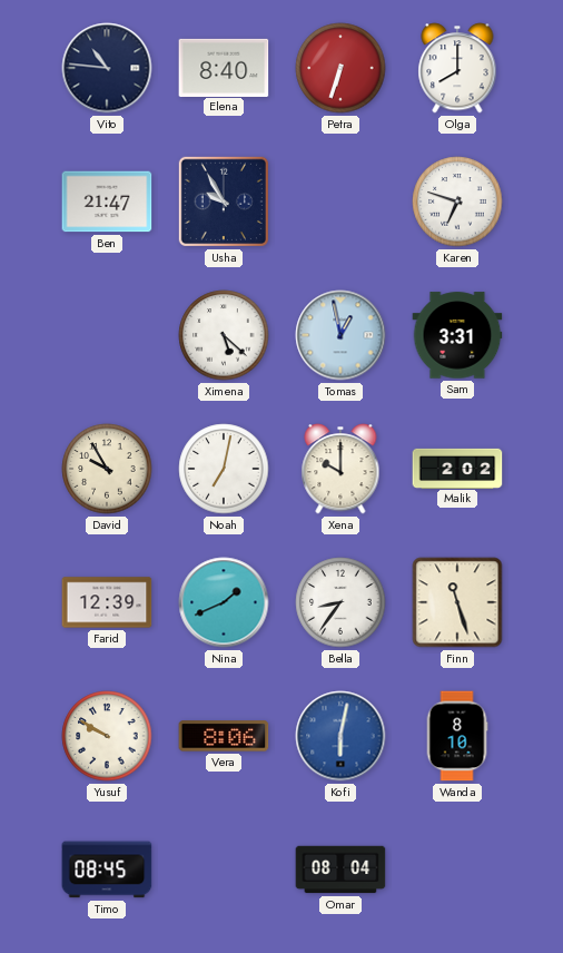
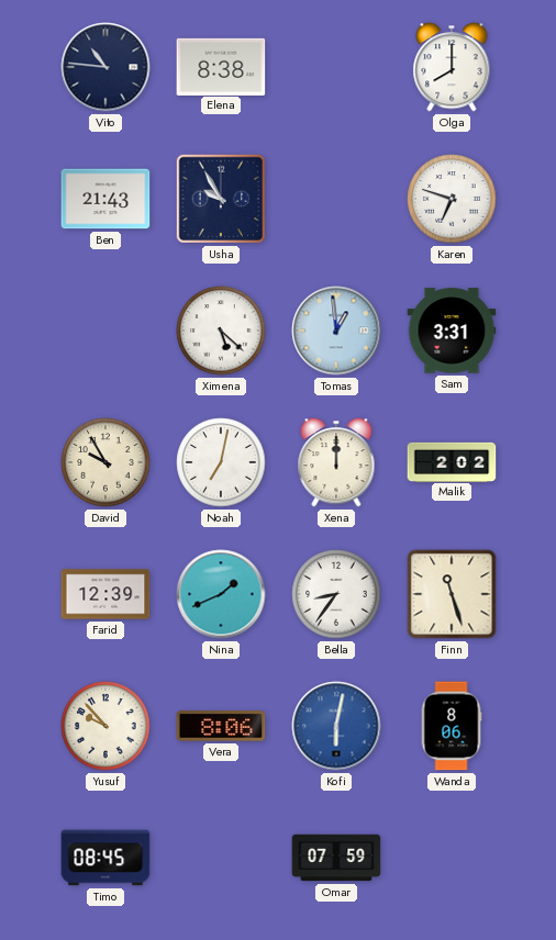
Elena: 8:40 -> 8:38 (221, 66)
Petra: 6:33 -> none (340, 68)
Ben: 21:47 -> 21:43 (105, 199)
Tomas: 12:58 -> 12:59 (336, 331)
Xena: 10:00 -> 12:00 (336, 462)
Yusuf: 9:50 -> 9:53 (105, 726)
Wanda: 8:10 -> 8:06 (452, 726)
Omar: 08:04 -> 07:59 (336, 858)
